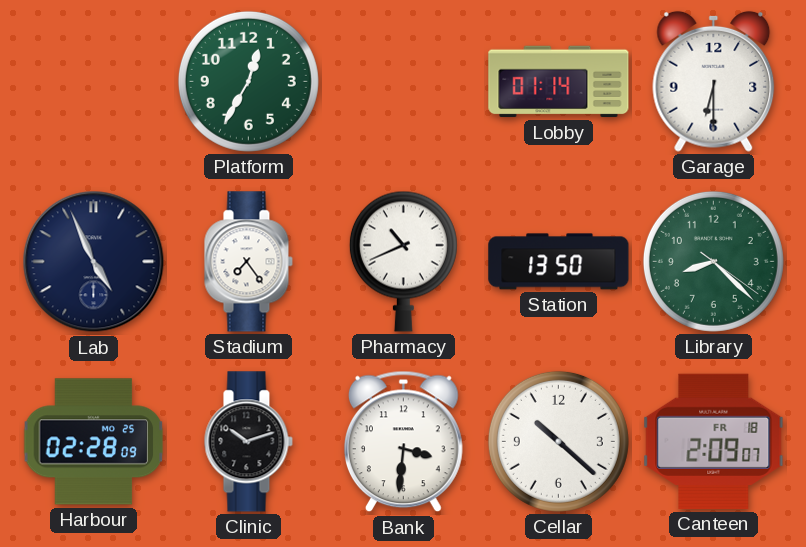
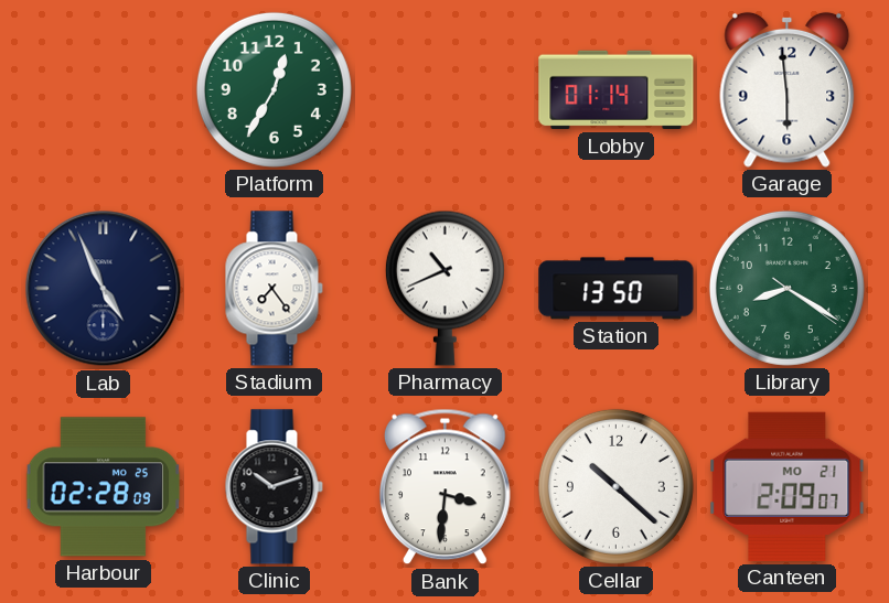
Garage: 6:30 -> 5:59 (788, 89)
Library: 8:22 -> 8:20 (786, 288)
Canteen date: FR 18 -> MO 21 (788, 486)
